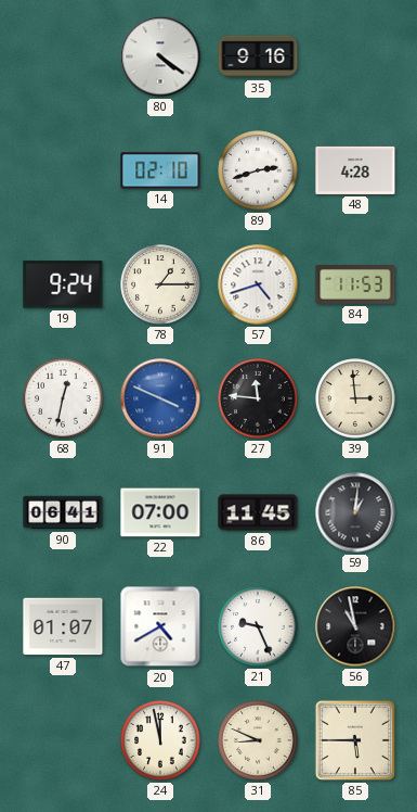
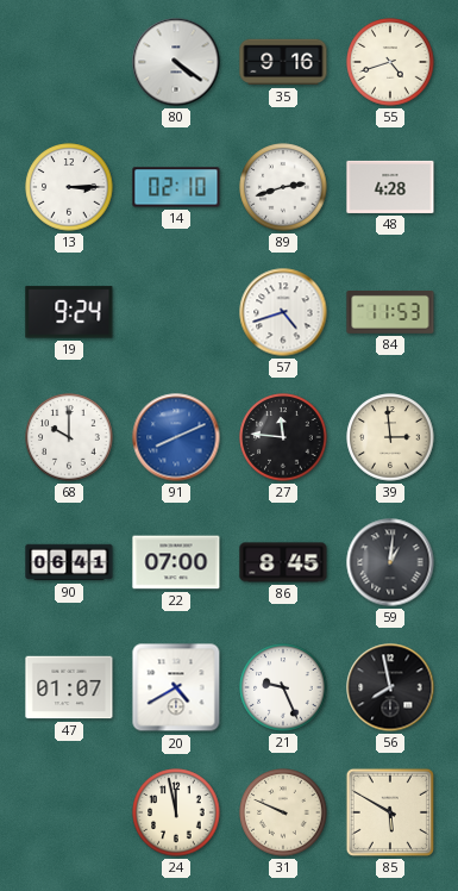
55: none -> 4:42 (390, 62)
13: none -> 3:15 (69, 187)
78: 1:15 -> none (160, 284)
68: 12:32 -> 10:00 (69, 437)
91: 3:49 -> 8:11 (176, 437)
86: 11:45 -> 8:45 (283, 562)
56: 10:58 -> 7:58 (390, 687)
31: 8:49 -> 9:49 (283, 812)
85: 5:45 -> 5:50 (390, 812)
